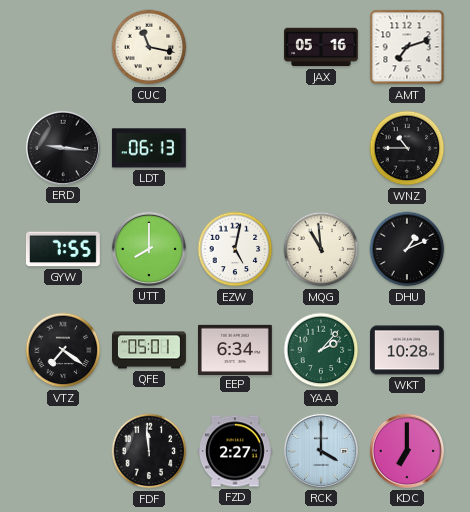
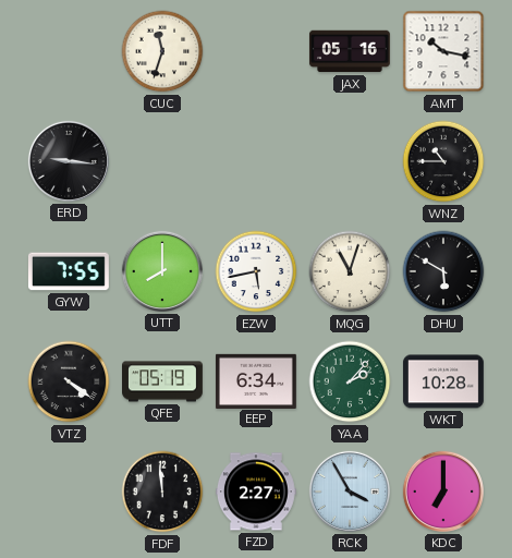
CUC: 11:17 -> 11:33 (162, 51)
AMT: 7:12 -> 10:17 (443, 51)
LDT: 06:13 -> none (149, 148)
EZW: 5:02 -> 5:43 (256, 271)
MQG: 10:59 -> 11:03 (350, 271)
DHU: 1:11 -> 5:50 (443, 271)
VTZ: 7:21 -> 4:21 (69, 381)
QFE: 05:01 -> 05:19 (163, 381)
RCK: 4:00 -> 3:55 (350, 492)
